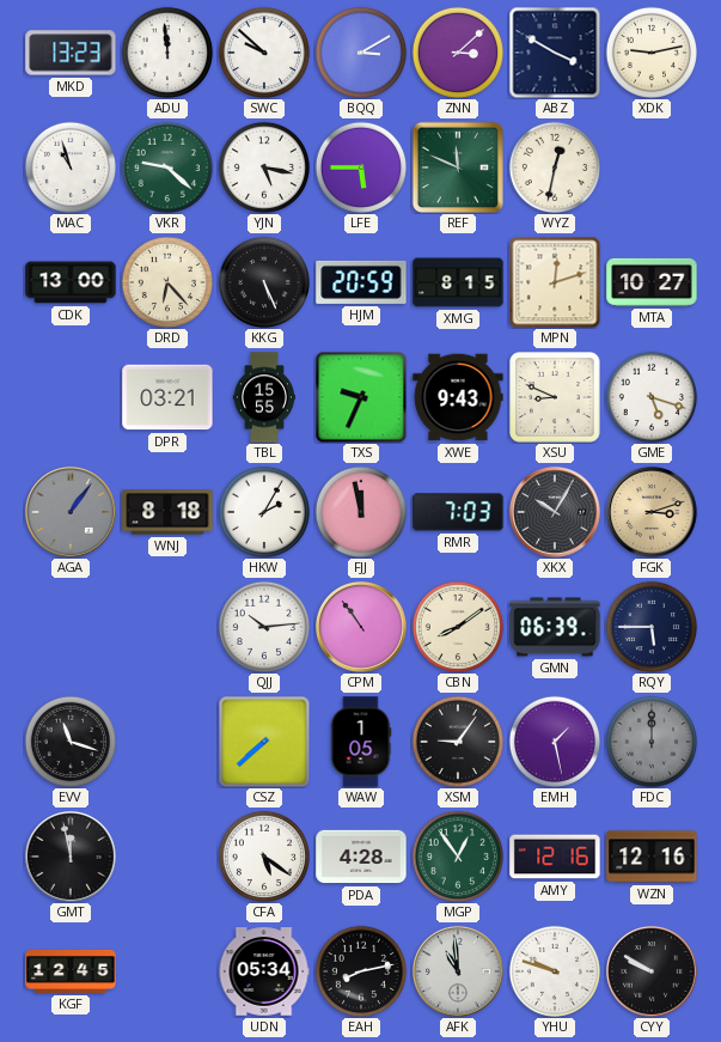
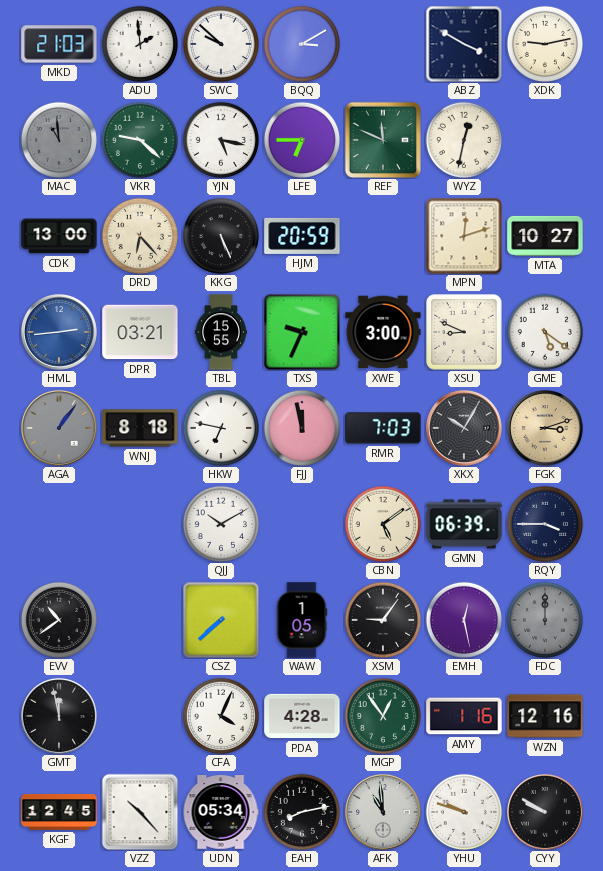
MKD: 13:23 -> 21:03 (59, 44)
ADU: 11:59 -> 1:59 (139, 43)
ZNN: 3:08 -> none (457, 51)
MAC: 10:57 -> 10:59 (58, 139)
MAC dial: white -> grey (58, 139)
LFE: 5:45 -> 6:45 (301, 139)
XMG: 8:15 -> none (458, 282)
HML: none -> 2:44 (59, 332)
XWE: 9:43 -> 3:00 (383, 332)
GME: 5:18 -> 5:21 (544, 331)
HKW: 2:05 -> 6:47 (220, 427)
QJJ: 10:14 -> 10:10 (220, 523)
CPM: 10:54 -> none (361, 627)
CBN: 8:09 -> 5:09 (382, 523)
RQY: 5:45 -> 3:45 (544, 523)
EVV: 11:18 -> 10:39 (58, 619)
EMH: 1:28 -> 12:28 (463, 619)
CFA: 5:21 -> 4:04 (220, 715)
AMY: 12:16 -> 1:16 (464, 716)
VZZ: none -> 10:23 (140, 812)
